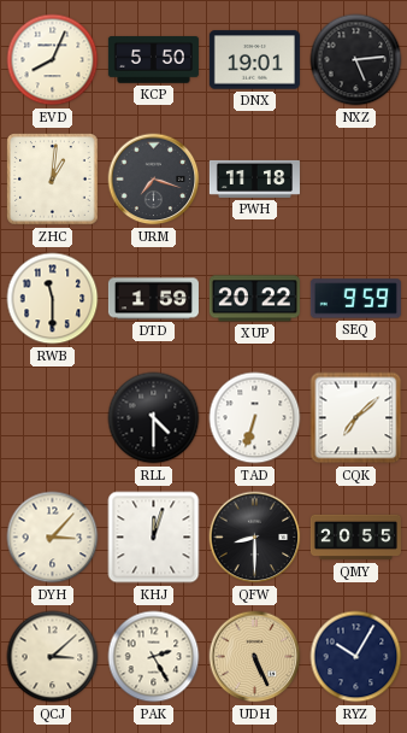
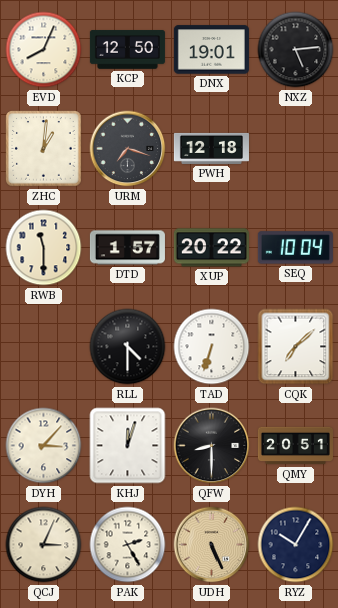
KCP: 5:50 -> 12:50 (127, 50)
PWH: 11:18 -> 12:18 (211, 148)
DTD: 1:59 -> 1:57 (127, 248)
SEQ: 9:59 -> 10:04 (295, 248)
QMY: 20:55 -> 20:51 (295, 446)
QCJ: 3:08 -> 3:04 (44, 545)
